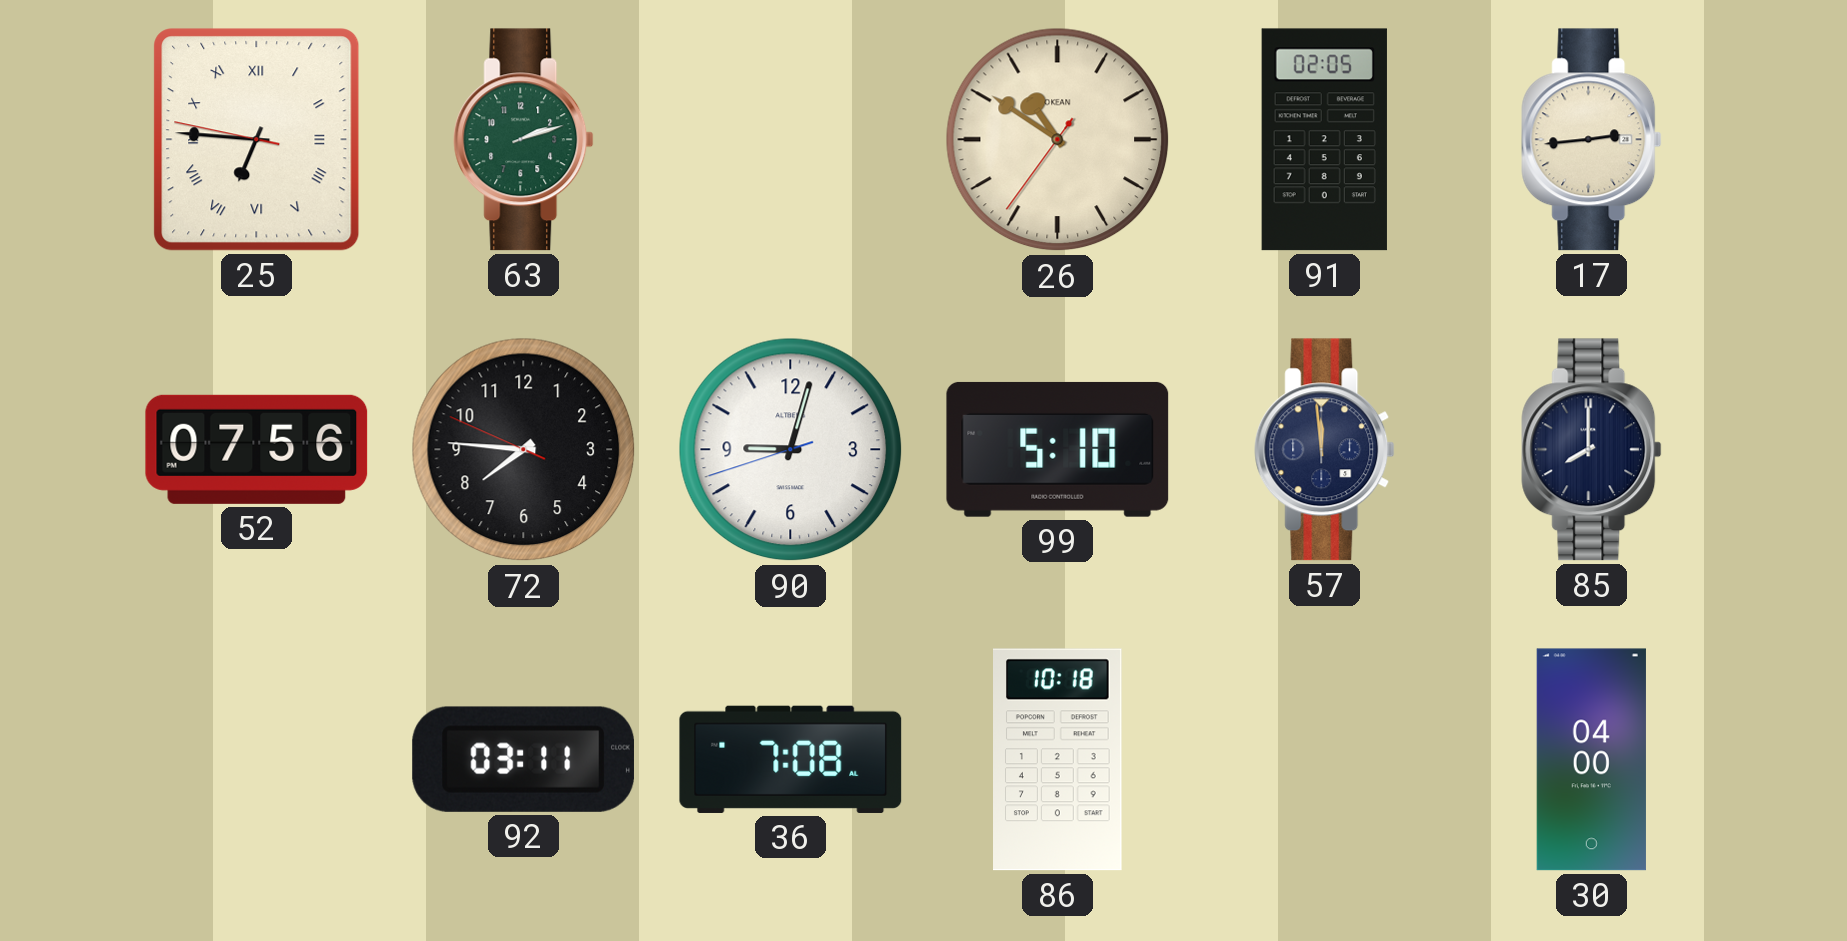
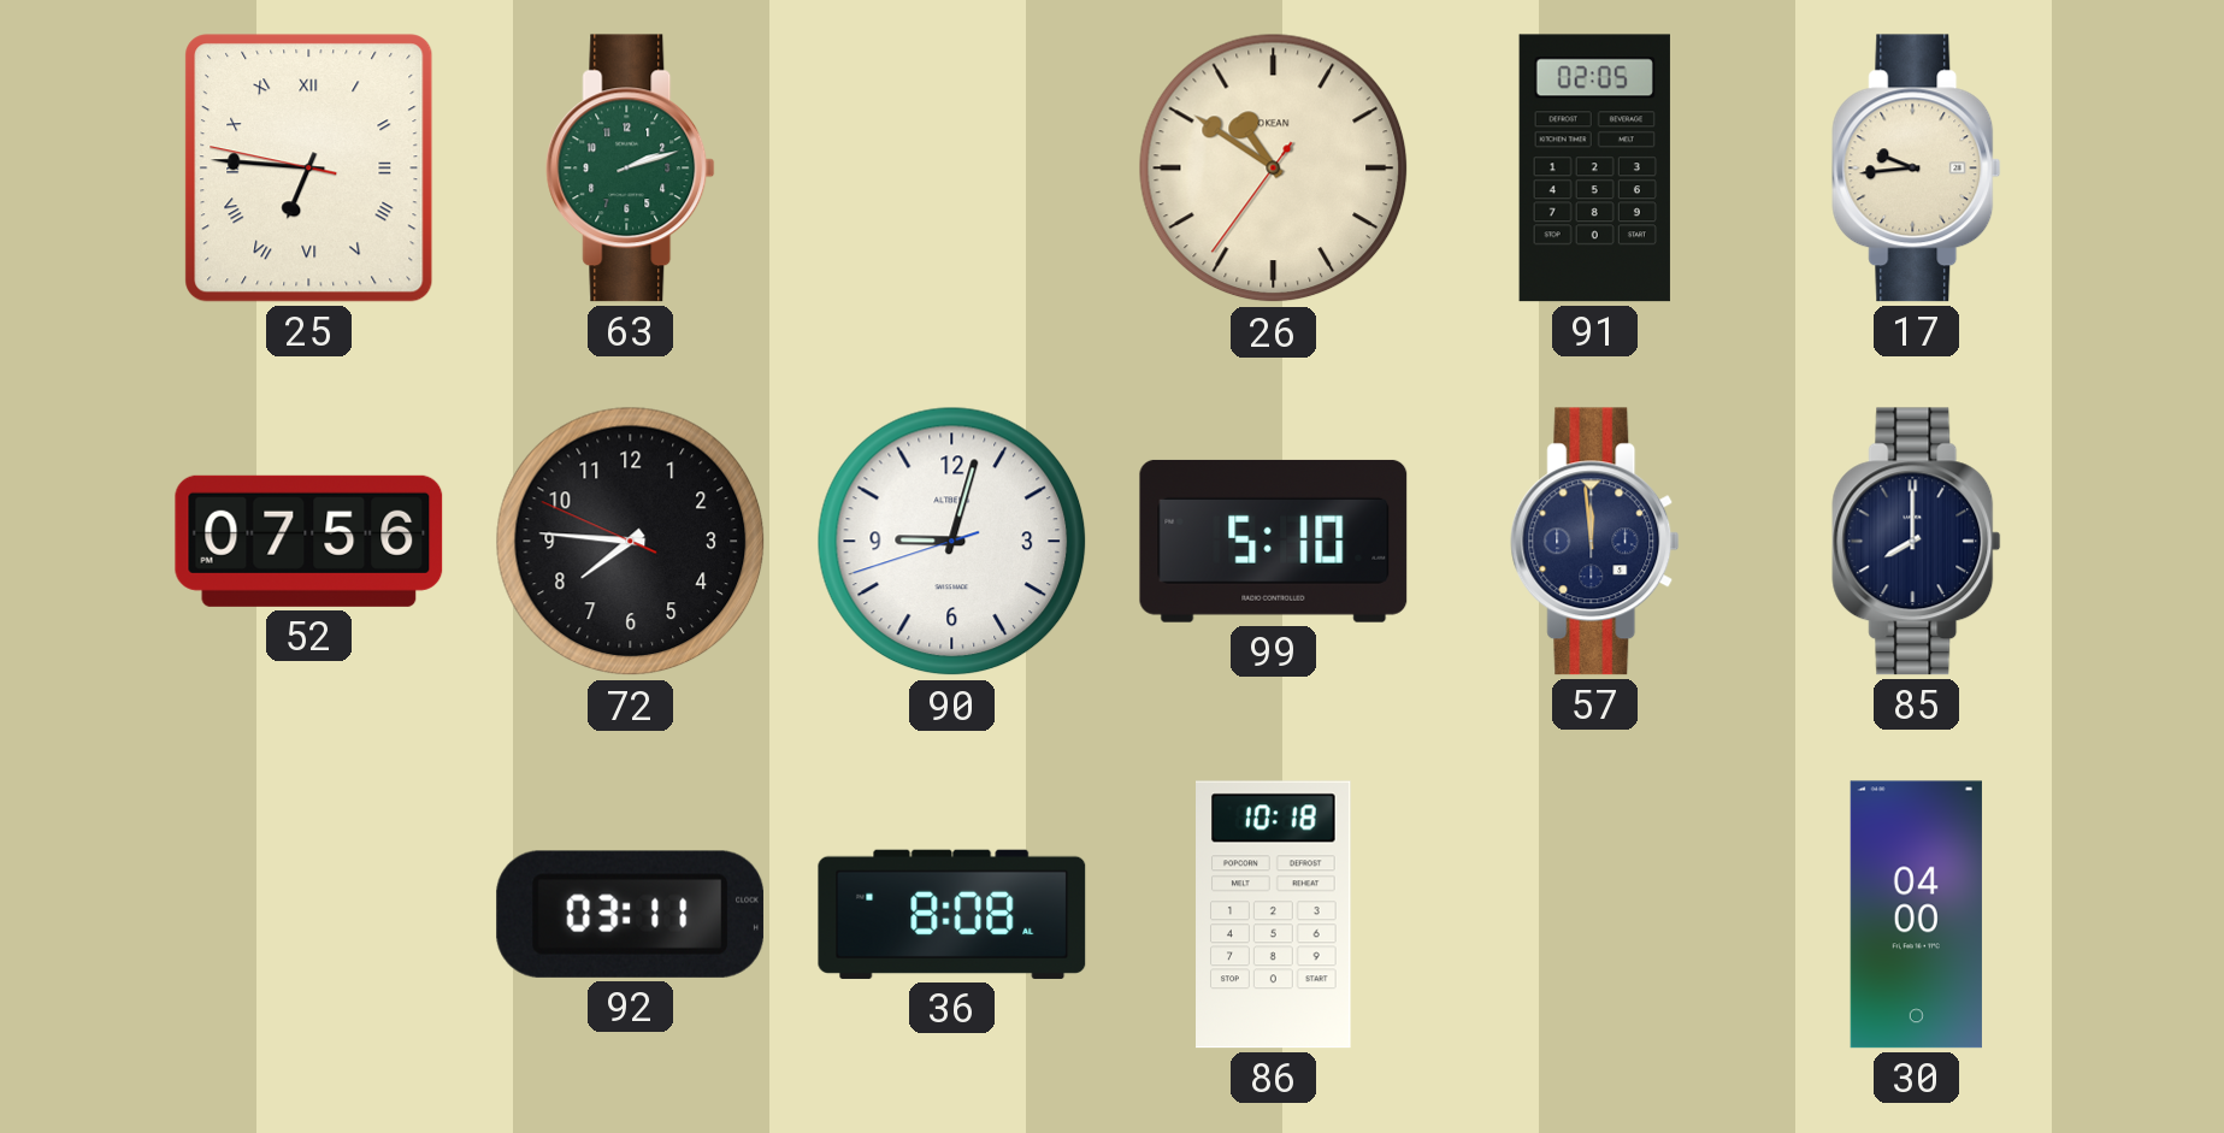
17: 2:44 -> 9:44 (1917, 169)
36: 7:08 -> 8:08 (952, 914)
